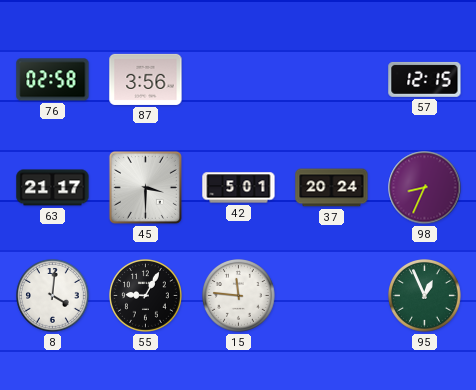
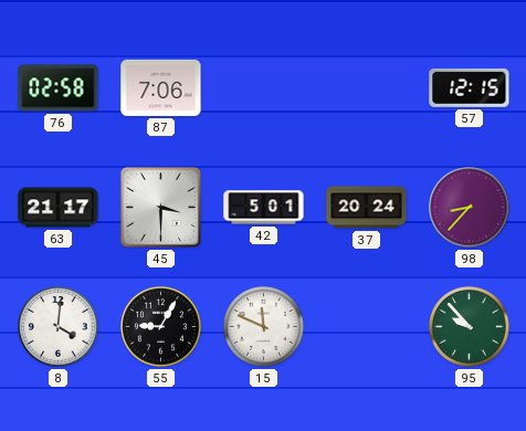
87: 3:56 -> 7:06 (161, 87)
98: 8:34 -> 8:37 (470, 208)
15: 11:46 -> 11:49 (264, 327)
95: 12:56 -> 9:53 (470, 327)
